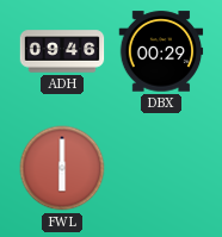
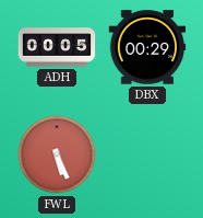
ADH: 09:46 -> 00:05 (57, 47)
FWL: 6:00 -> 5:26 (57, 154)
